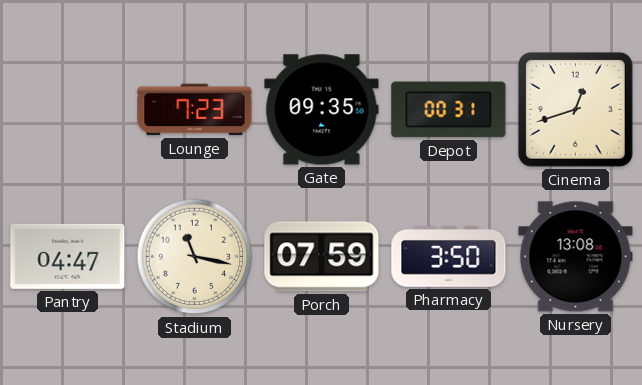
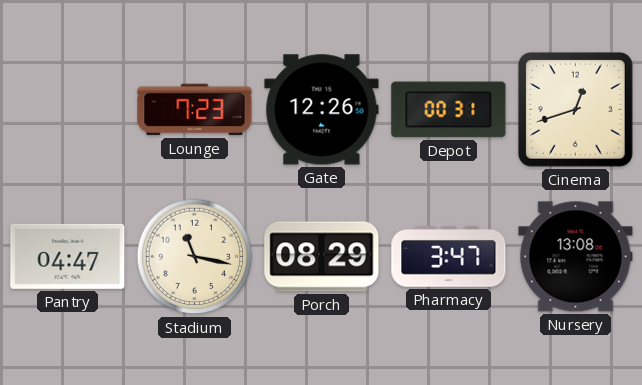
Gate: 09:35 -> 12:26 (322, 110)
Porch: 07:59 -> 08:29 (322, 257)
Pharmacy: 3:50 -> 3:47 (449, 257)
